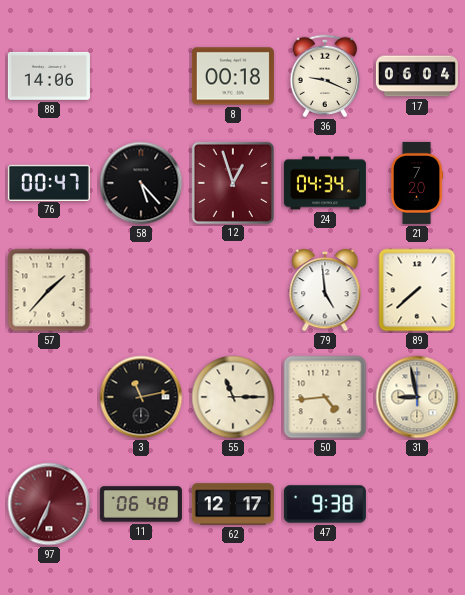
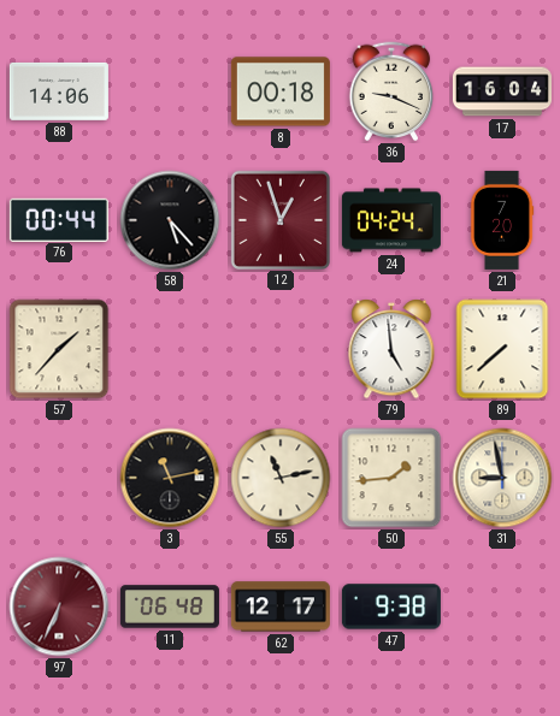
17: 06:04 -> 16:04 (502, 91)
76: 00:47 -> 00:44 (59, 219)
24: 04:34 -> 04:24 (391, 220)
55: 11:15 -> 11:13 (281, 478)
50: 4:44 -> 1:44 (391, 478)
